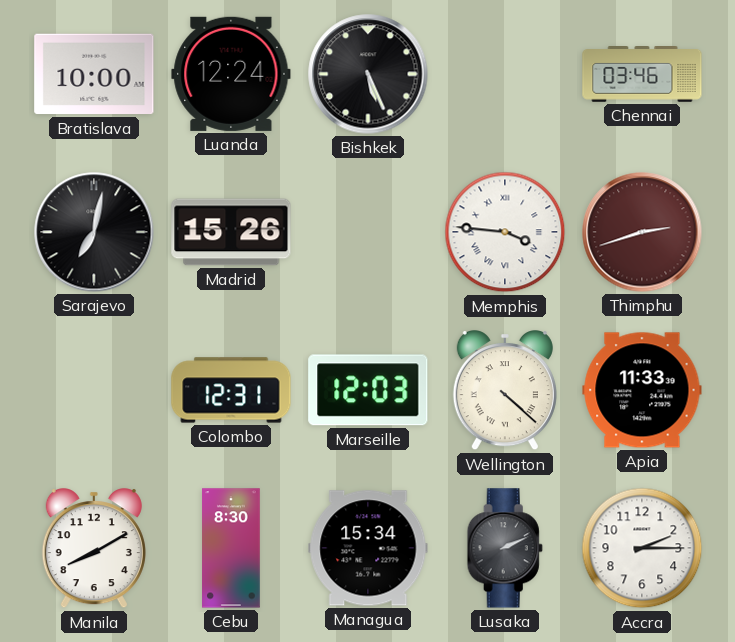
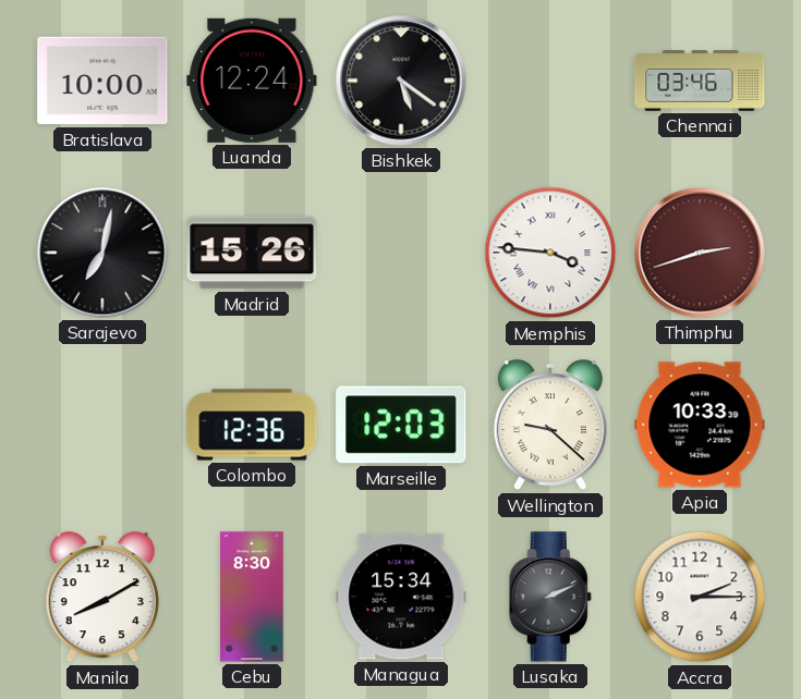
Bishkek: 5:26 -> 5:21 (401, 81)
Colombo: 12:31 -> 12:36 (252, 425)
Wellington: 4:22 -> 9:22 (550, 426)
Apia: 11:33 -> 10:33 (700, 425)
